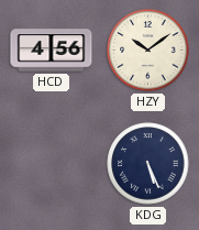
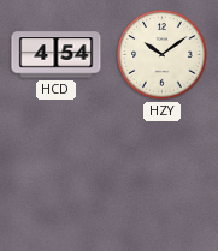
HCD: 4:56 -> 4:54 (57, 55)
KDG: 5:26 -> none (148, 164)
